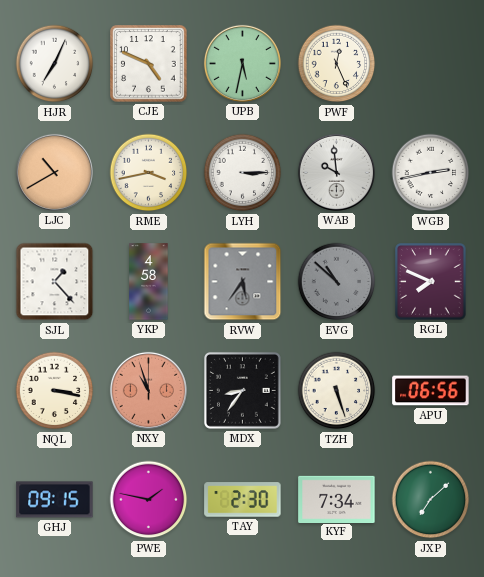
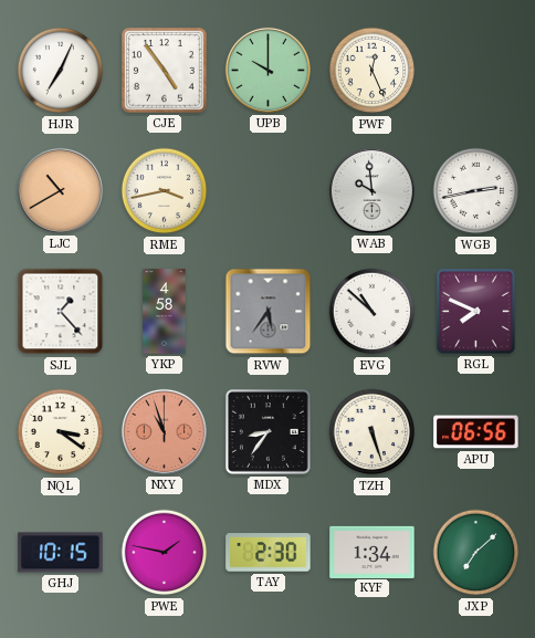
CJE: 4:49 -> 4:54 (165, 71)
UPB: 5:32 -> 10:00 (267, 70)
LYH: 3:15 -> none (243, 173)
EVG dial: grey -> white (373, 312)
NQL: 3:17 -> 3:21 (61, 432)
GHJ: 09:15 -> 10:15 (61, 553)
KYF: 7:34 -> 1:34 (373, 552)
